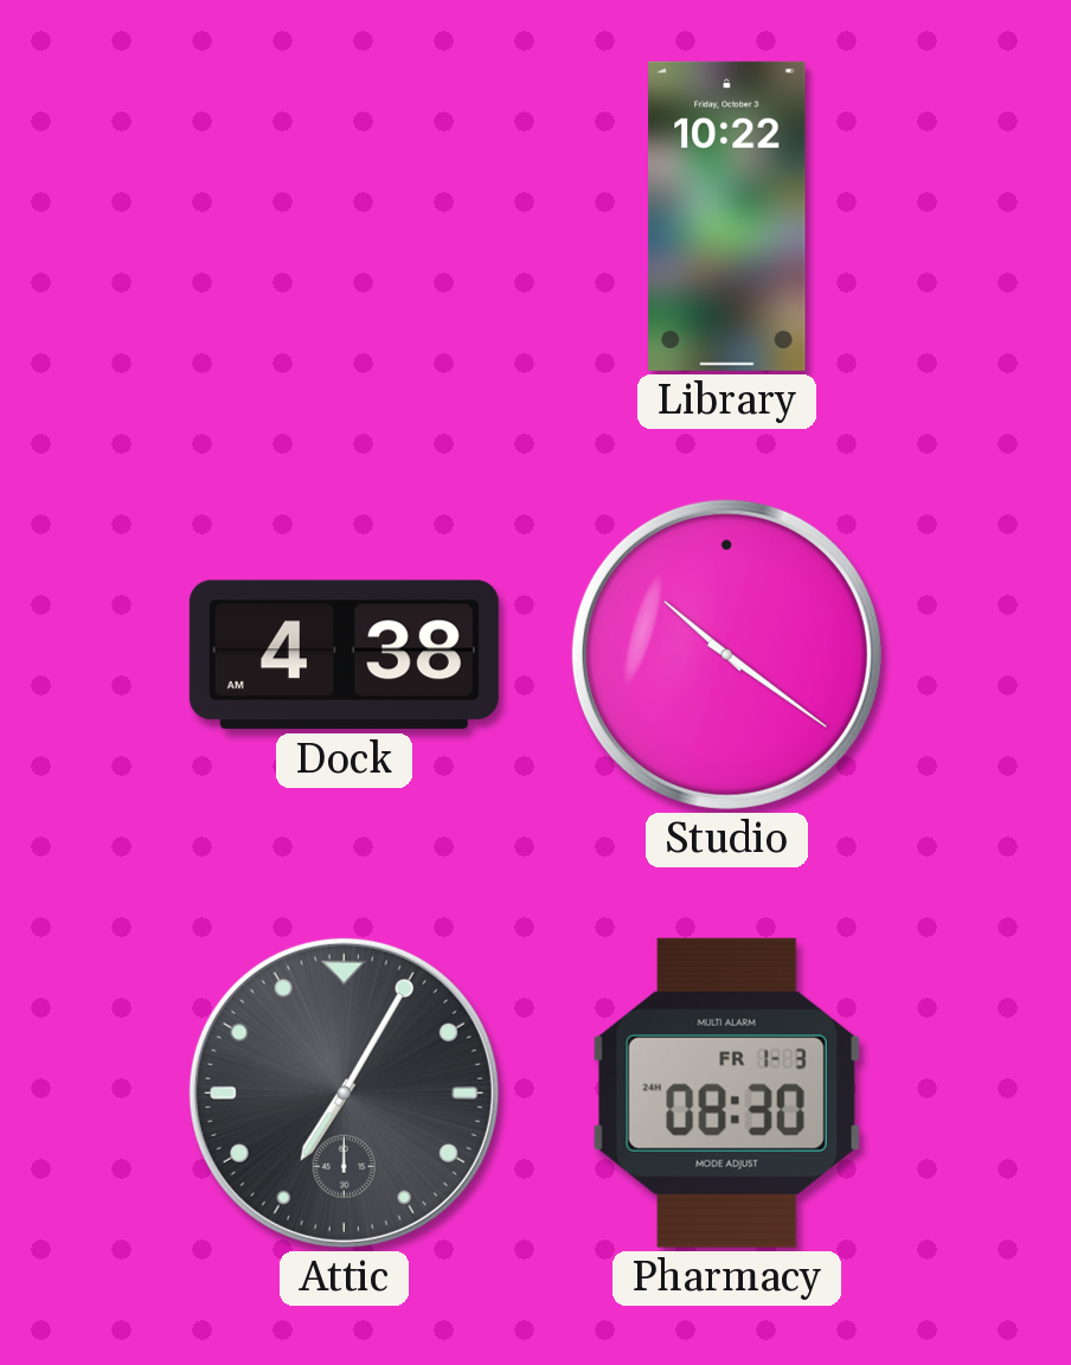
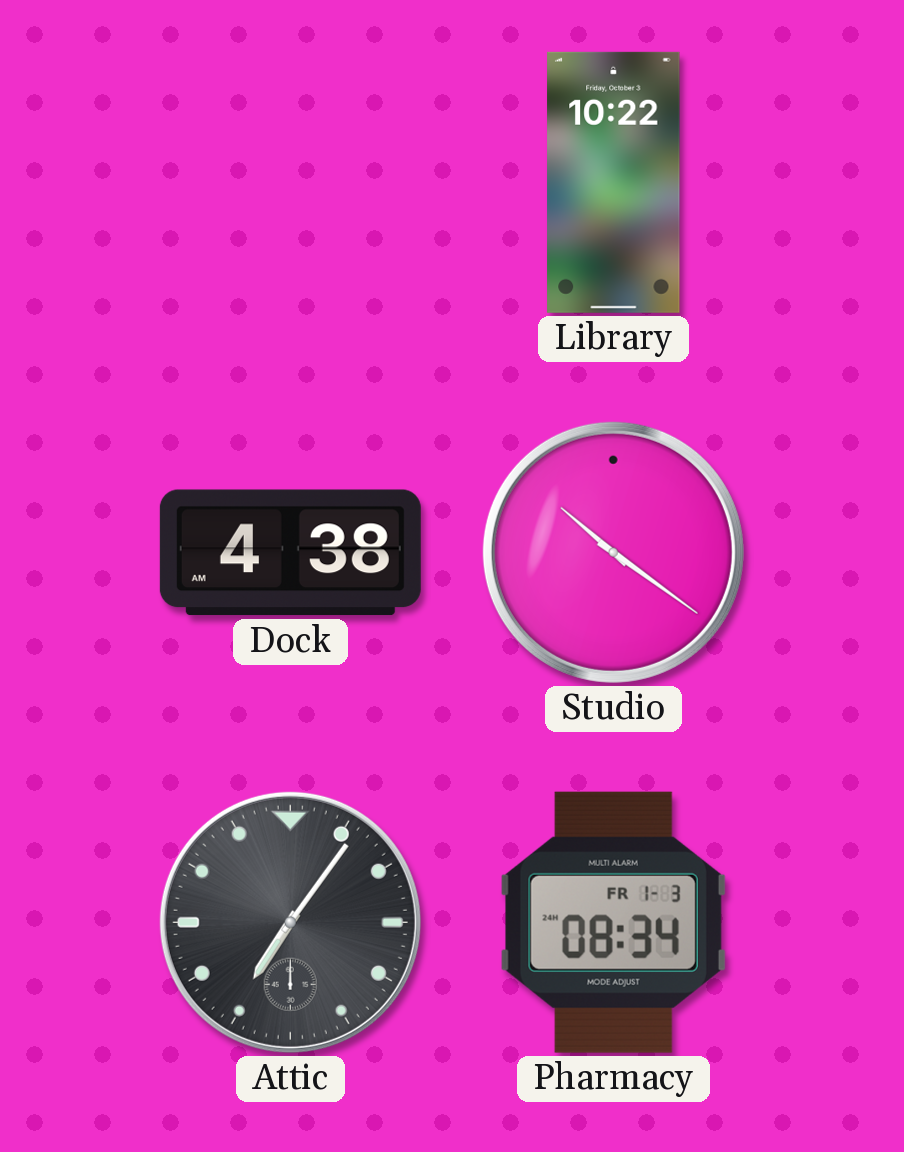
Attic: 7:05 -> 7:06 (290, 922)
Pharmacy: 08:30 -> 08:34 (613, 922)
